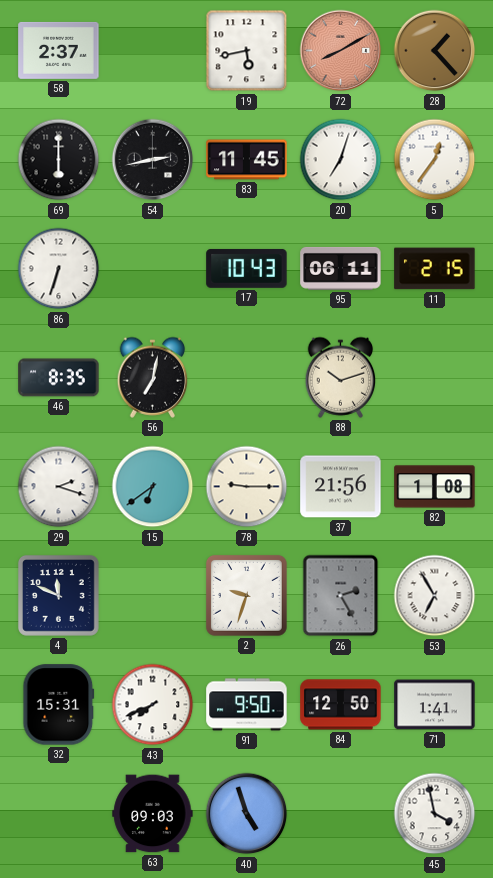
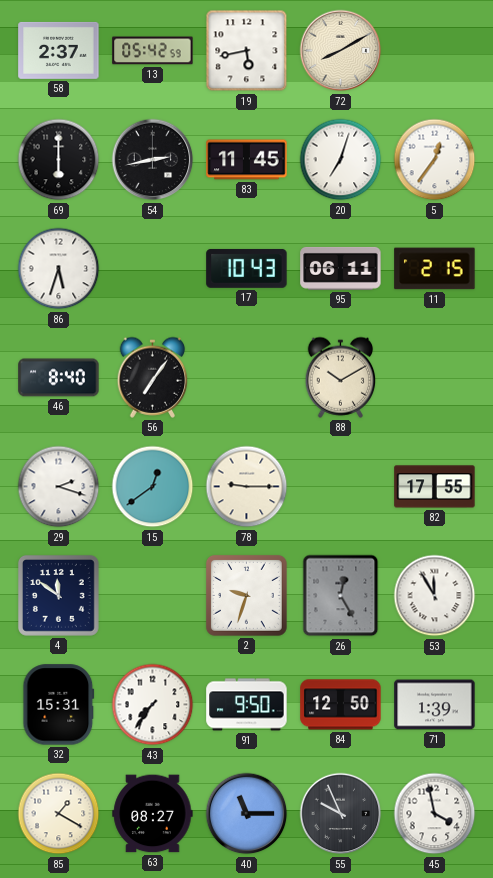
13: none -> 05:42 (153, 51)
72 dial: salmon -> cream (341, 51)
28: 1:23 -> none (435, 51)
86: 6:33 -> 5:33 (59, 269)
46: 8:35 -> 8:40 (59, 378)
56: 7:02 -> 7:06 (153, 377)
88: 10:12 -> 10:10 (341, 377)
15: 6:39 -> 12:39 (153, 487)
37: 21:56 -> none (341, 487)
82: 1:08 -> 17:55 (435, 487)
4: 11:49 -> 11:51 (58, 595)
26: 2:25 -> 12:25 (341, 596)
53: 6:55 -> 11:55 (435, 596)
43: 7:41 -> 7:36 (153, 705)
71: 1:41 -> 1:39 (435, 705)
85: none -> 1:20 (59, 814)
63: 09:03 -> 08:27 (153, 814)
40: 4:57 -> 11:15 (247, 814)
55: none -> 9:56 (341, 814)
